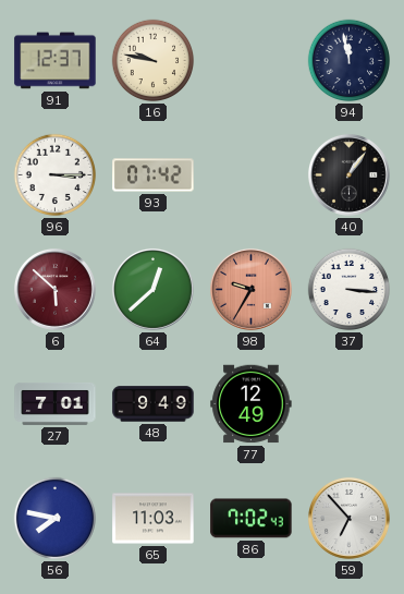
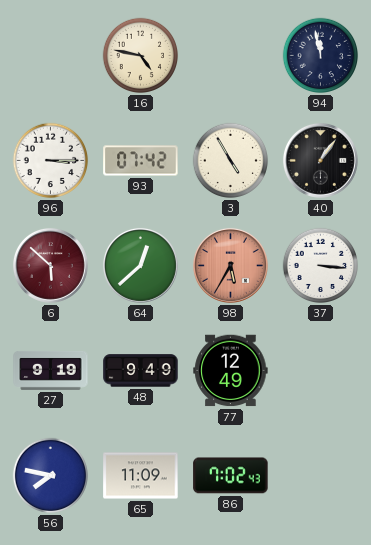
91: 12:37 -> none (56, 61)
16: 9:47 -> 4:47 (141, 56)
3: none -> 4:55 (231, 161)
98: 9:35 -> 5:35 (230, 265)
27: 7:01 -> 9:19 (51, 370)
65: 11:03 -> 11:09 (141, 476)
59: 6:53 -> none (348, 518)
